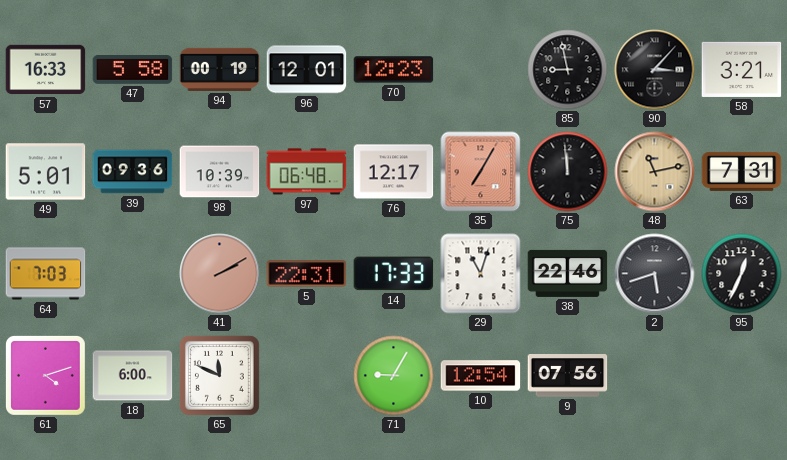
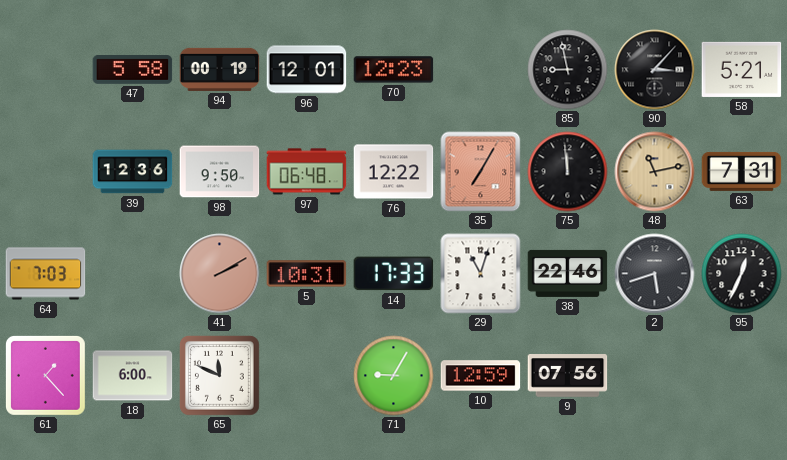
57: 16:33 -> none (46, 70)
58: 3:21 -> 5:21 (742, 69)
49: 5:01 -> none (46, 172)
39: 09:36 -> 12:36 (133, 172)
98: 10:39 -> 9:50 (220, 172)
76: 12:17 -> 12:22 (394, 172)
5: 22:31 -> 10:31 (307, 274)
61: 4:12 -> 1:23 (46, 376)
10: 12:54 -> 12:59 (481, 376)
